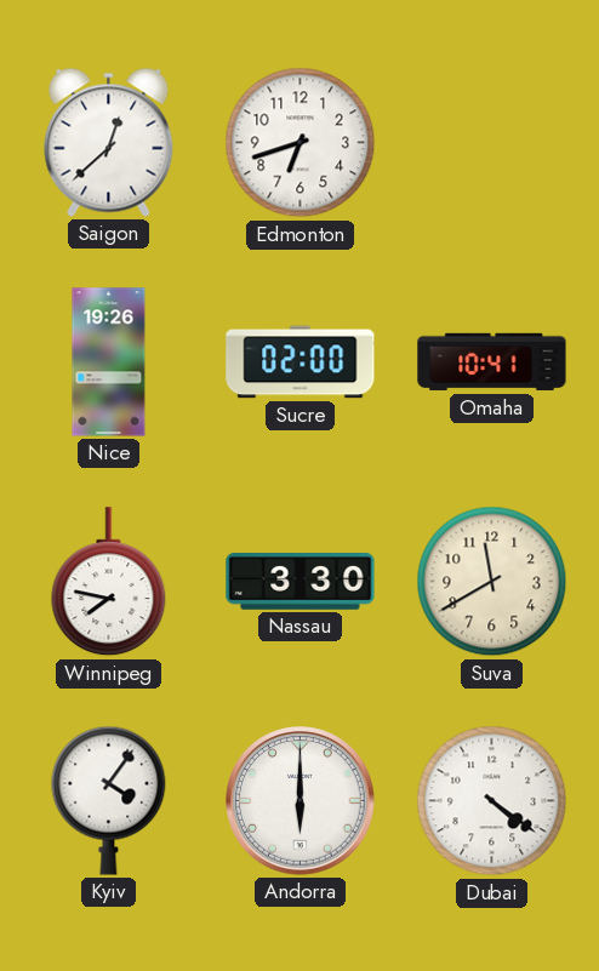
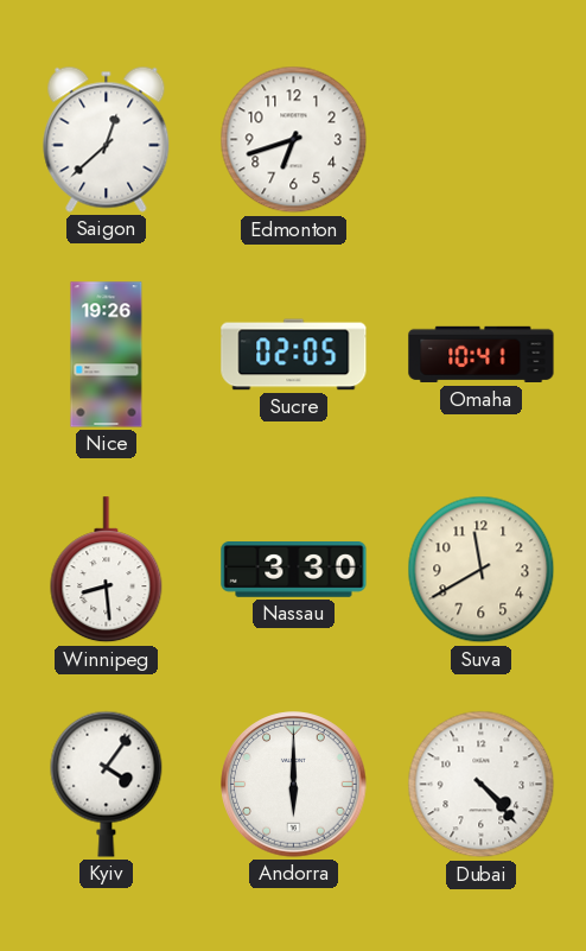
Sucre: 02:00 -> 02:05 (294, 355)
Winnipeg: 7:47 -> 8:29 (107, 570)
Dubai: 4:21 -> 4:23 (482, 785)
